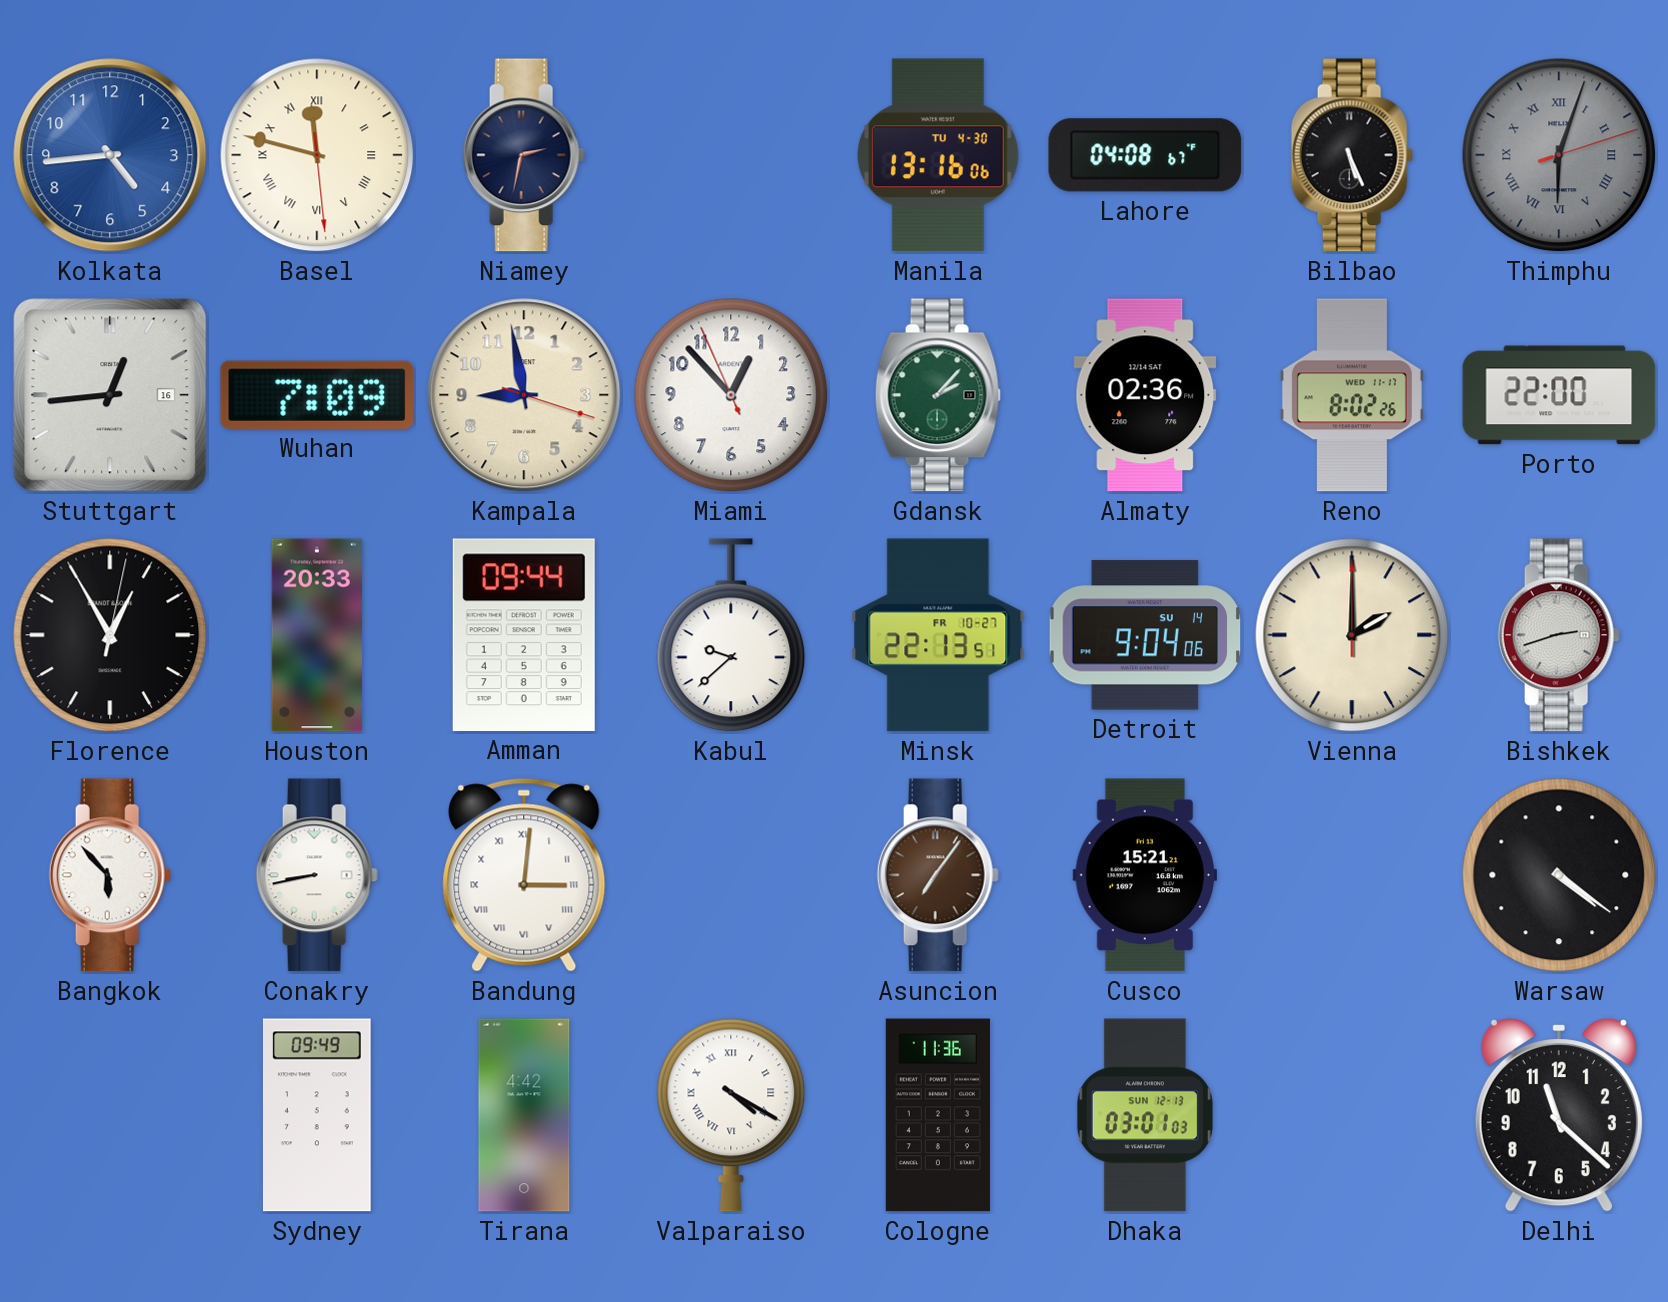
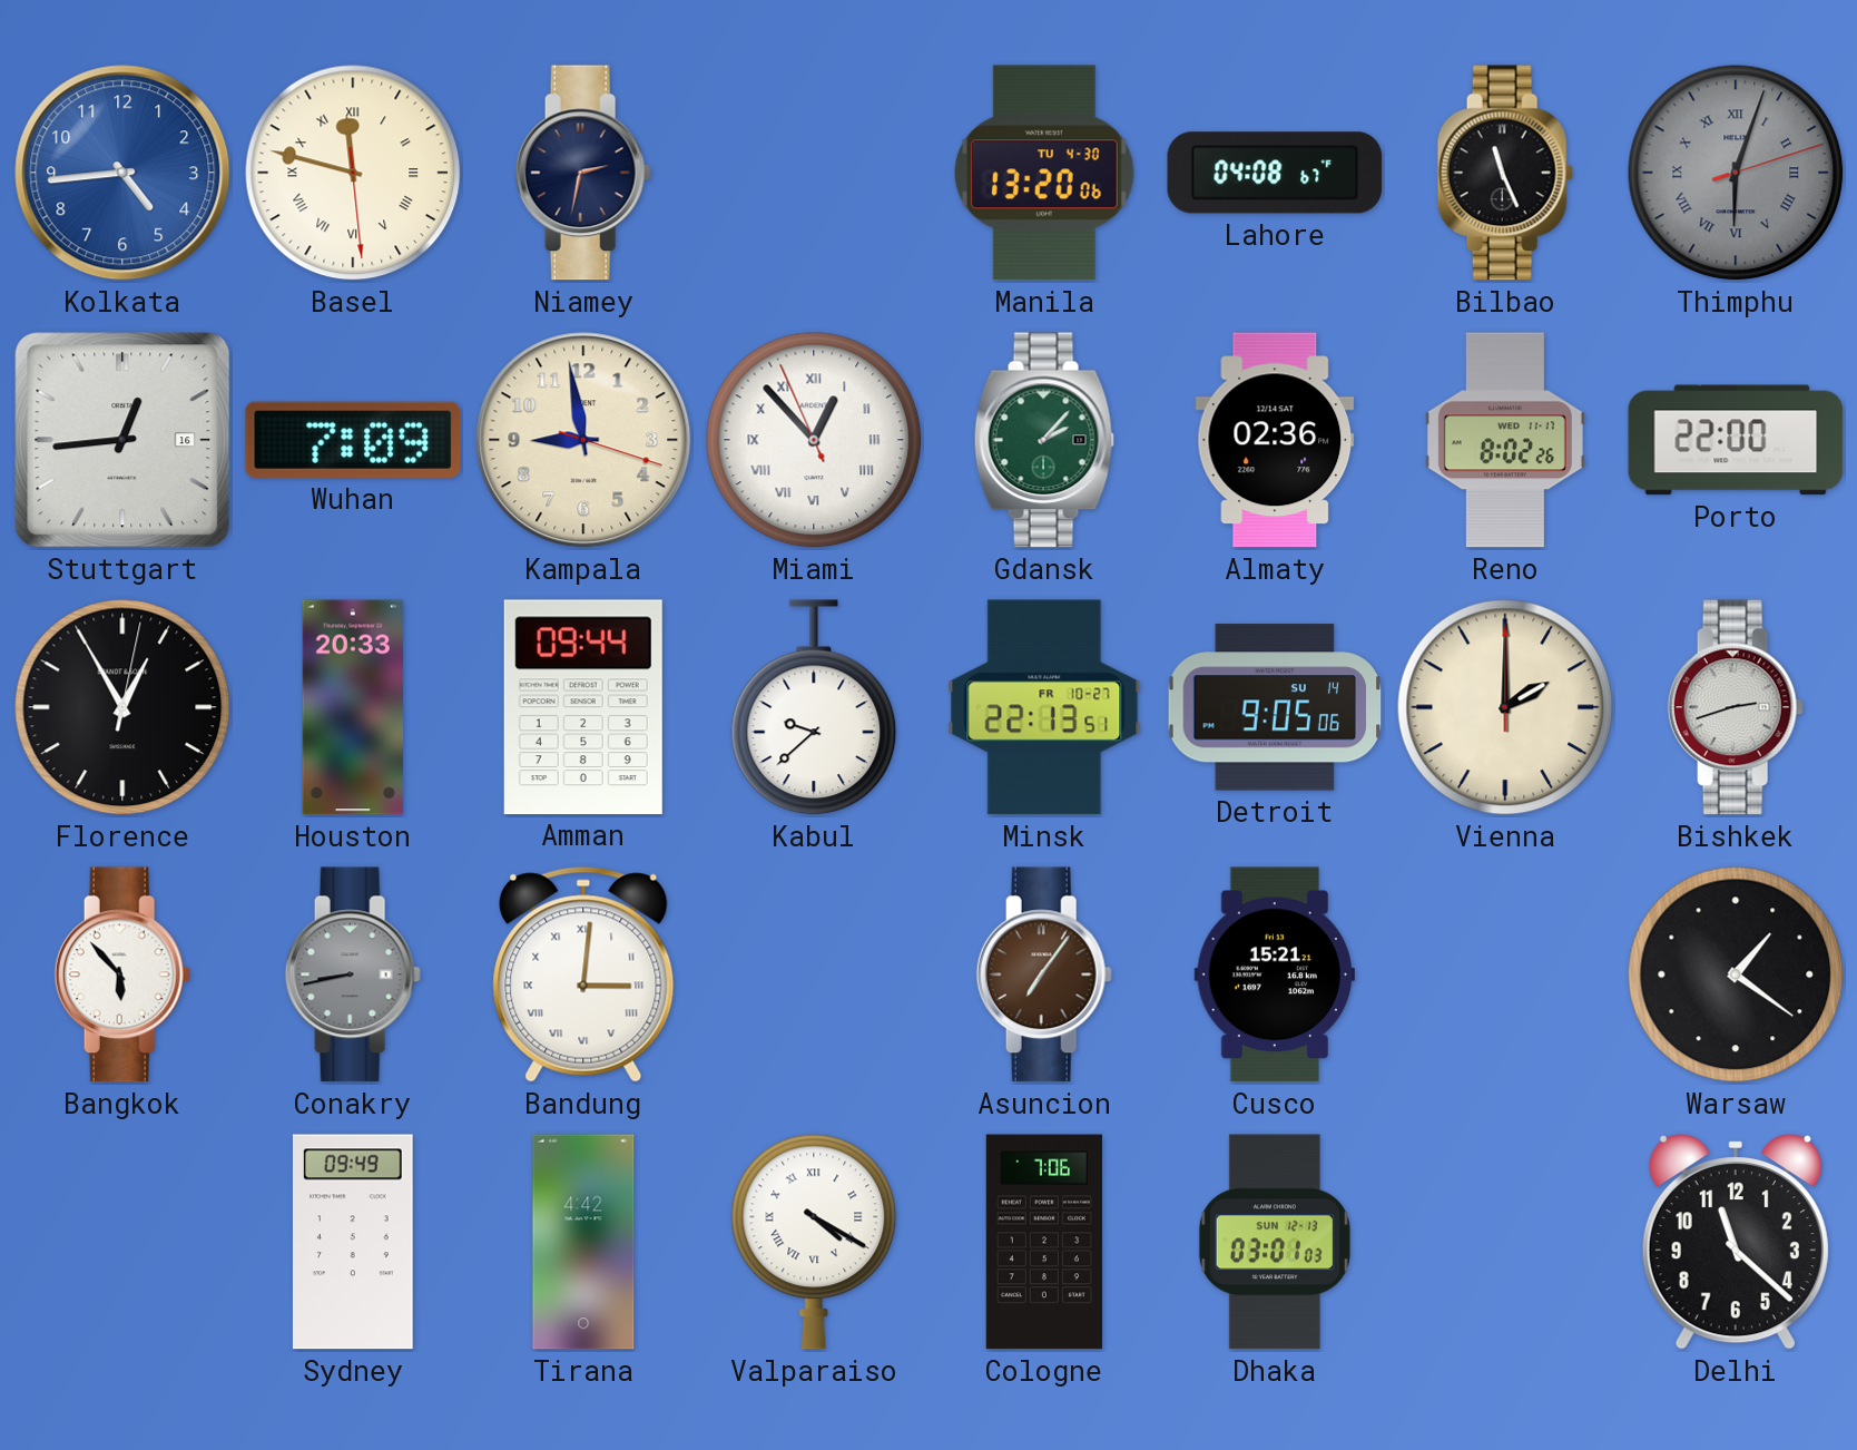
Manila: 13:16 -> 13:20 (1044, 173)
Bilbao: 5:26 -> 11:26 (1505, 173)
Miami numerals: Arabic -> Roman (814, 440)
Detroit: 9:04 -> 9:05 (1275, 707)
Conakry dial: white -> grey (353, 974)
Warsaw: 4:21 -> 1:21 (1736, 974)
Cologne: 11:36 -> 7:06 (1044, 1242)
